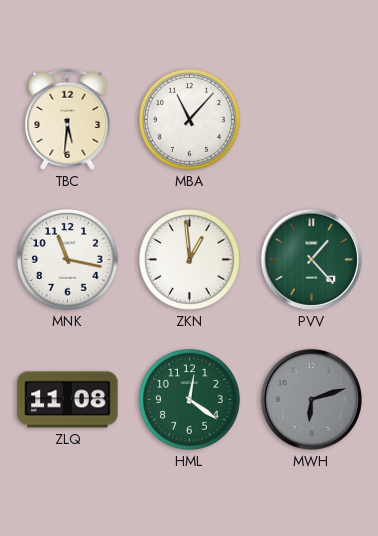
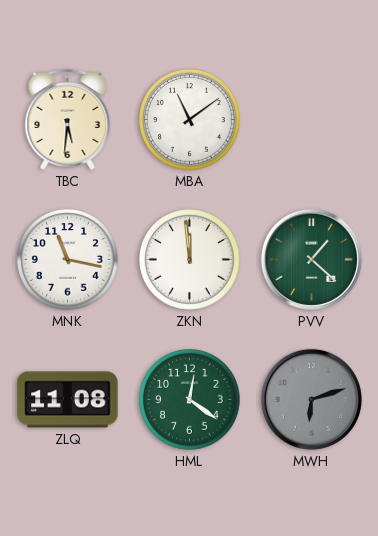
MBA: 11:07 -> 11:09 (190, 120)
ZKN: 12:59 -> 11:59 (190, 260)
PVV: 1:23 -> 1:22 (311, 259)
